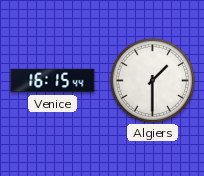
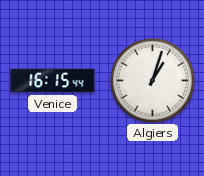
Algiers: 1:30 -> 1:03 (152, 80)
